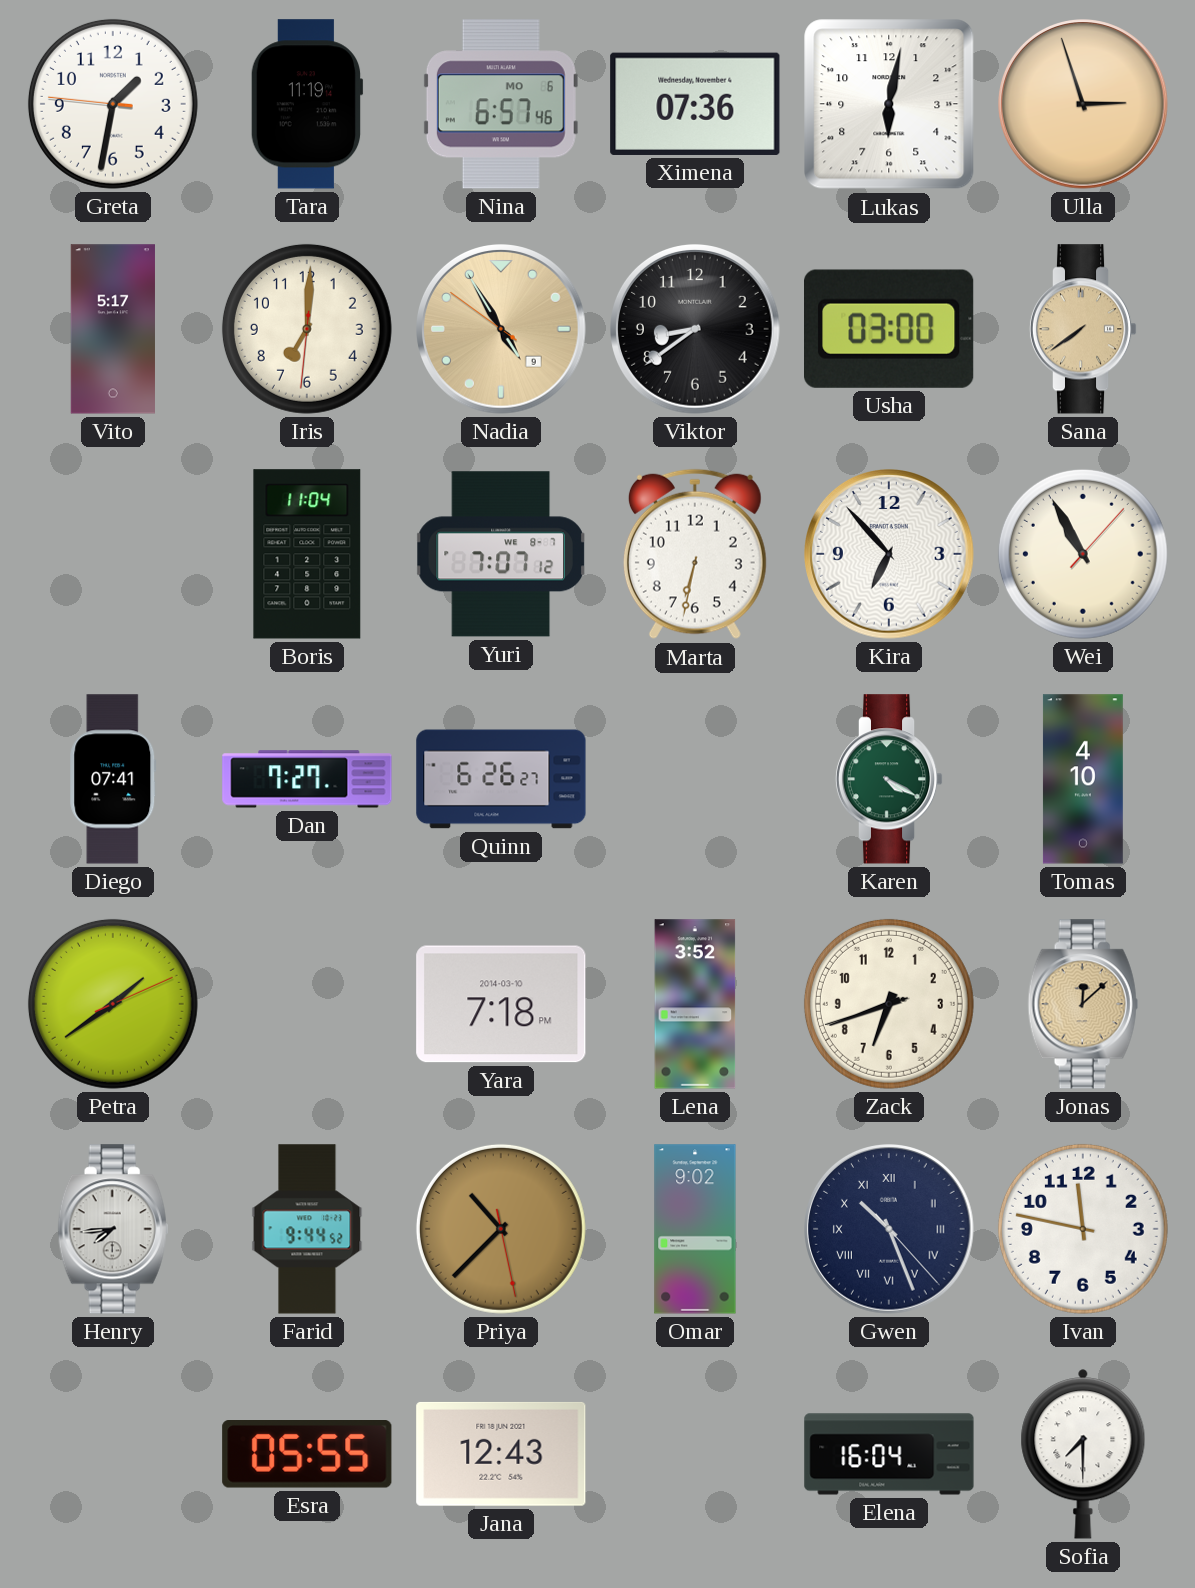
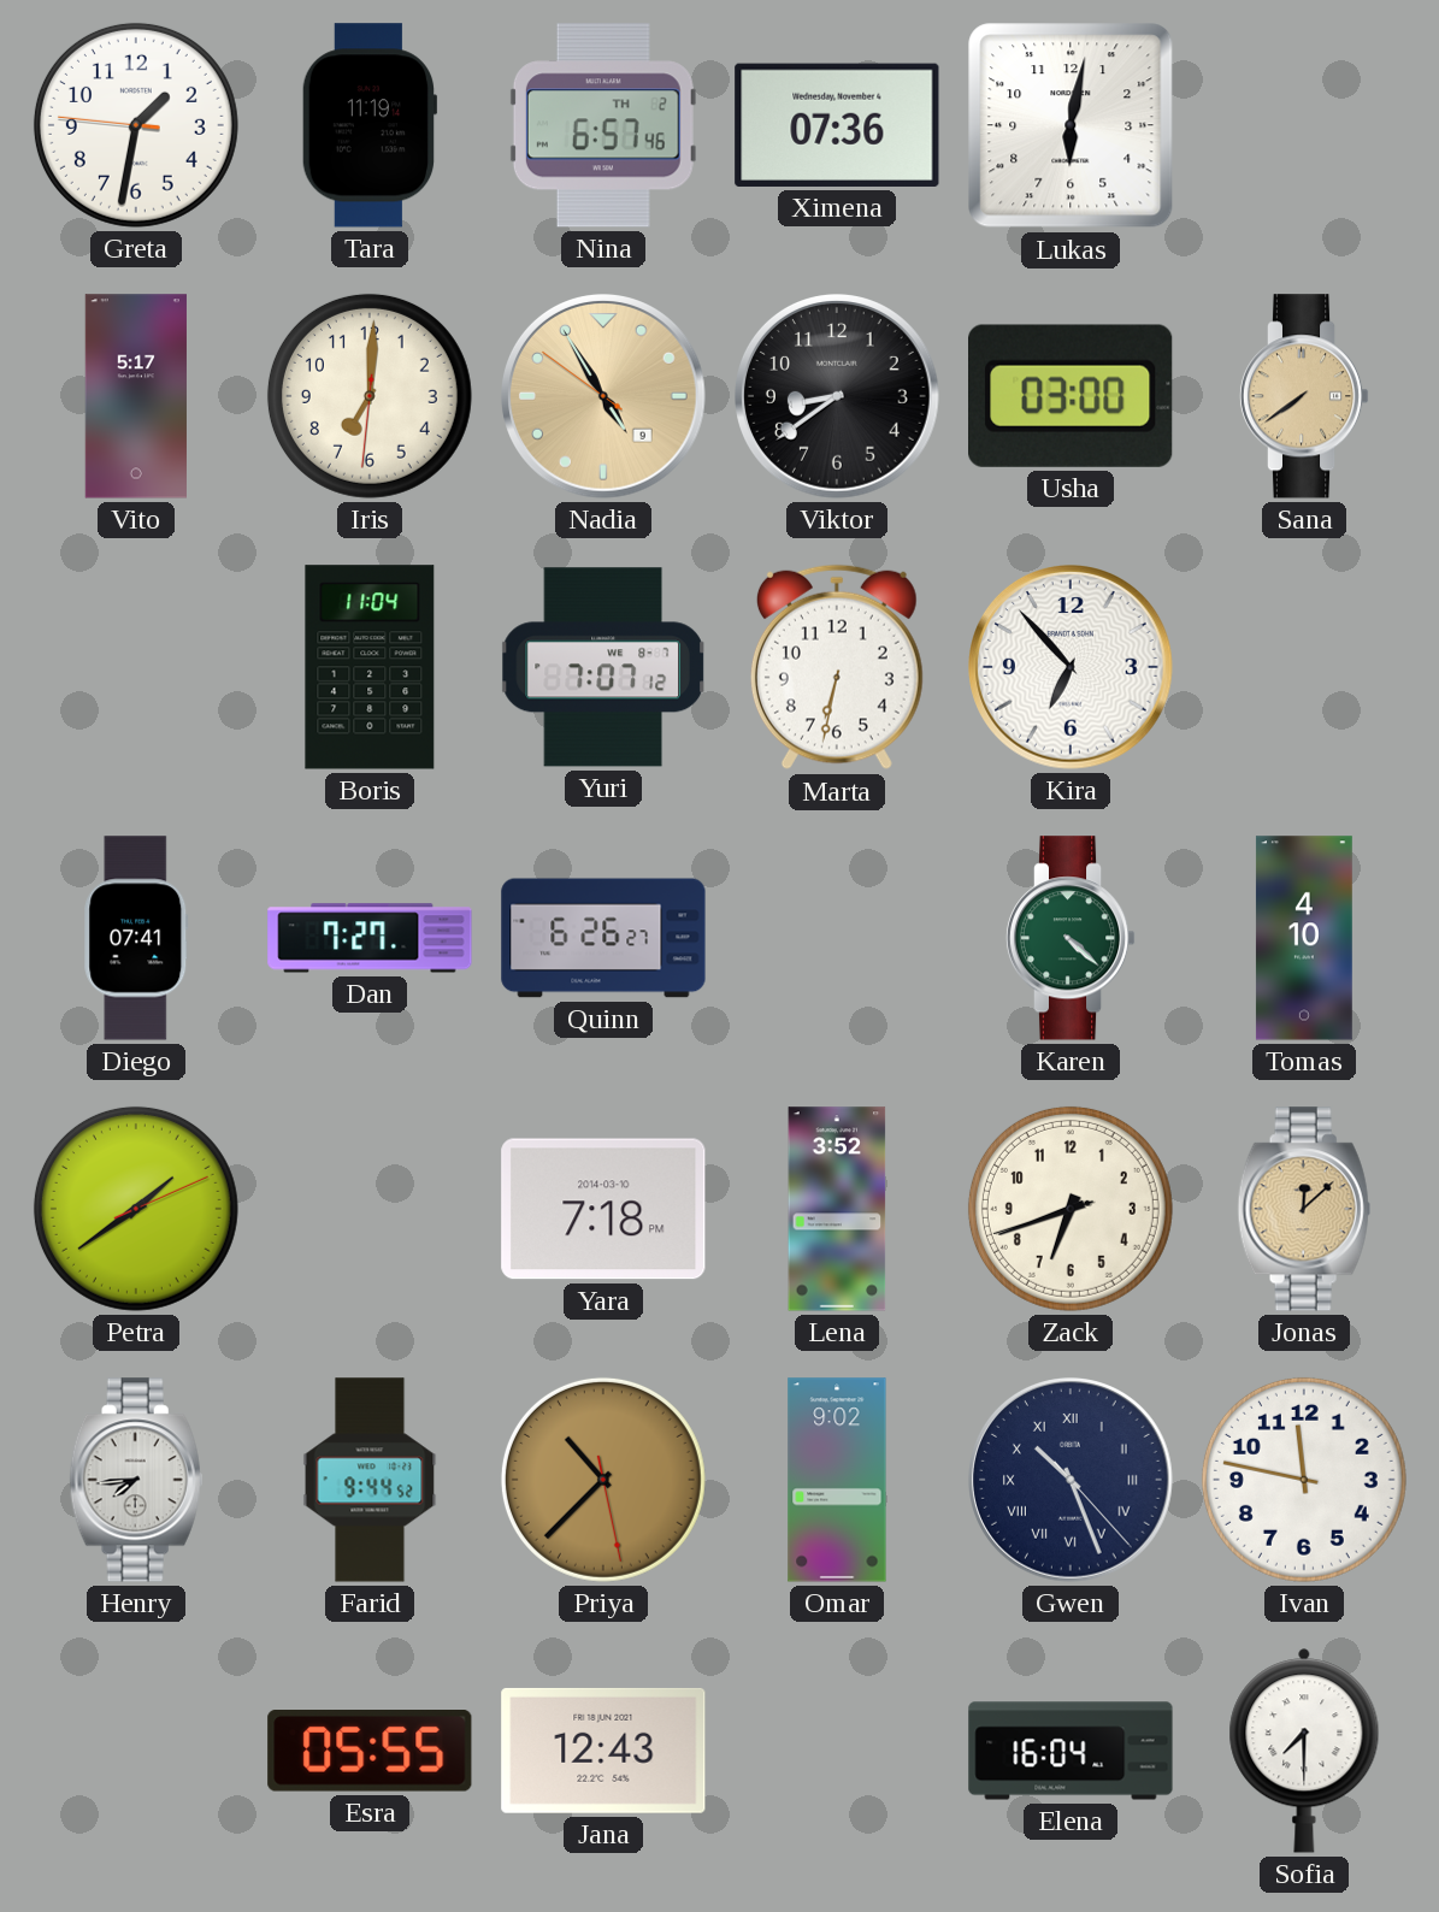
Nina date: MO 6 -> TH 2 (603, 125)
Ulla: 2:57 -> none (1084, 105)
Wei: 10:55 -> none (1083, 554)
Karen: 4:20 -> 4:22 (1071, 938)
